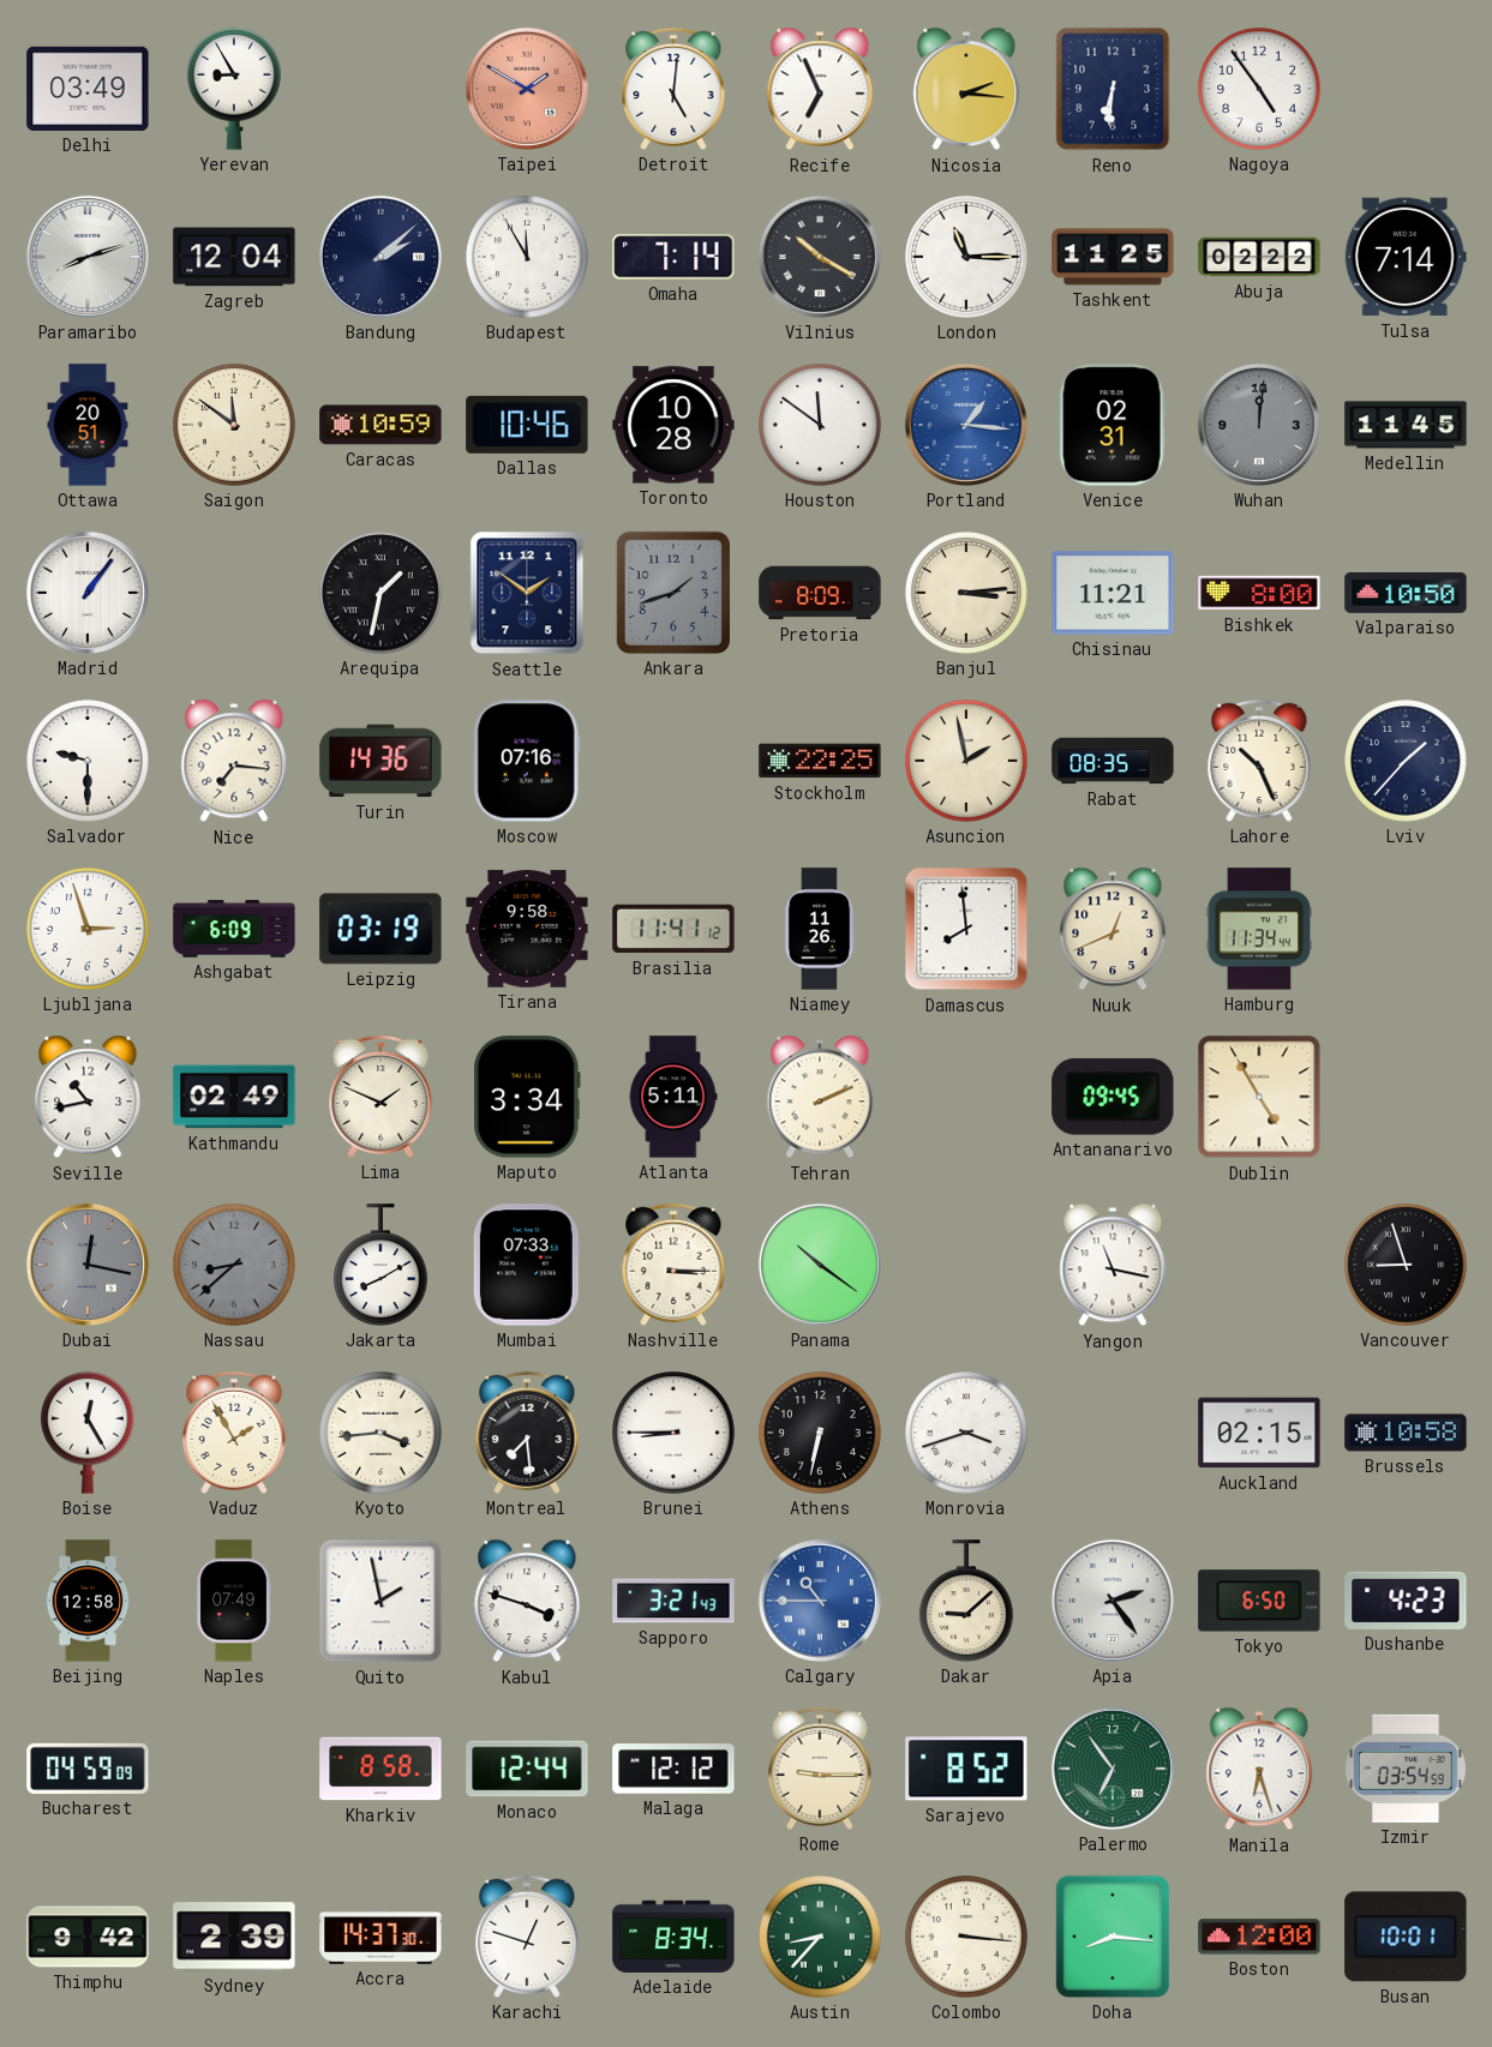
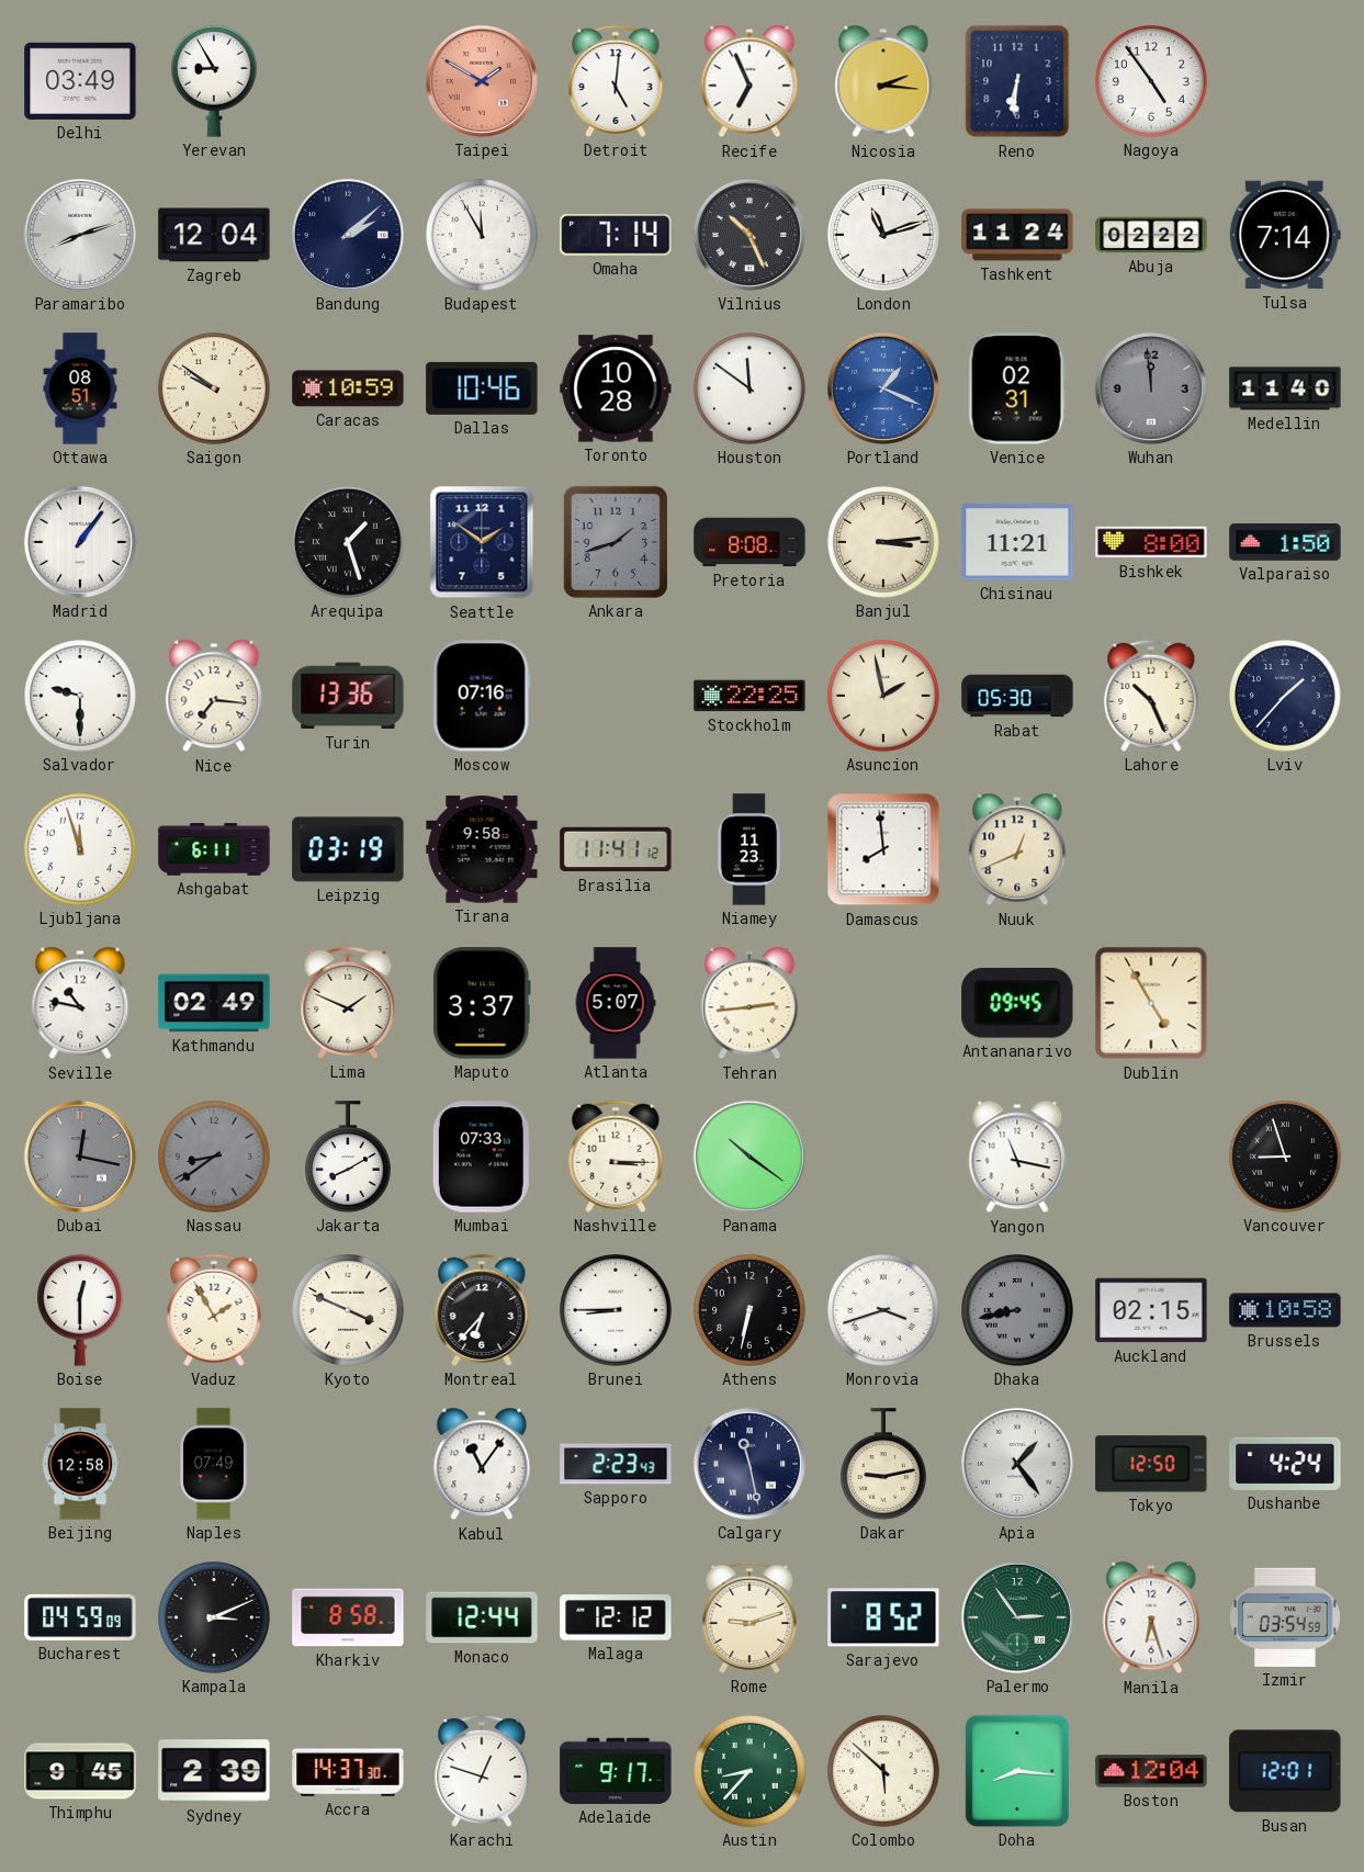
Vilnius: 10:20 -> 10:26 (749, 235)
London: 11:15 -> 11:12 (883, 235)
Tashkent: 11:25 -> 11:24 (1017, 235)
Ottawa: 20:51 -> 08:51 (80, 388)
Saigon: 11:51 -> 9:51 (214, 388)
Portland: 1:16 -> 1:19 (883, 388)
Wuhan: 12:01 -> 11:59 (1151, 388)
Medellin: 11:45 -> 11:40 (1285, 388)
Arequipa: 1:32 -> 1:27 (348, 542)
Pretoria: 8:09 -> 8:08 (749, 542)
Valparaiso: 10:50 -> 1:50 (1285, 543)
Turin: 14:36 -> 13:36 (348, 696)
Rabat: 08:35 -> 05:30 (1017, 696)
Ljubljana: 2:57 -> 11:57 (80, 849)
Ashgabat: 6:09 -> 6:11 (214, 849)
Niamey: 11:26 -> 11:23 (749, 849)
Hamburg: 11:34 -> none (1258, 929)
Seville: 10:43 -> 10:47 (80, 1003)
Maputo: 3:34 -> 3:37 (482, 1003)
Atlanta: 5:11 -> 5:07 (616, 1003)
Tehran: 2:11 -> 2:44 (749, 1003)
Nassau: 8:38 -> 8:39 (214, 1157)
Boise: 12:25 -> 12:30 (81, 1310)
Kyoto: 3:44 -> 3:49 (348, 1310)
Montreal: 7:29 -> 6:37 (482, 1310)
Dhaka: none -> 8:43 (1017, 1310)
Quito: 1:58 -> none (381, 1601)
Kabul: 3:48 -> 11:06 (482, 1464)
Sapporo: 3:21 -> 2:23 (616, 1464)
Calgary: 10:45 -> 11:28 (749, 1464)
Calgary dial: blue -> navy (749, 1464)
Dakar: 9:08 -> 9:13 (884, 1464)
Apia: 2:24 -> 1:24 (1017, 1464)
Tokyo: 6:50 -> 12:50 (1151, 1464)
Dushanbe: 4:23 -> 4:24 (1285, 1464)
Kampala: none -> 3:11 (214, 1617)
Rome: 9:15 -> 9:12 (749, 1617)
Palermo: 6:54 -> 2:54 (1017, 1617)
Thimphu: 9:42 -> 9:45 (80, 1771)
Adelaide: 8:34 -> 9:17 (616, 1771)
Colombo: 3:16 -> 5:52 (883, 1771)
Boston: 12:00 -> 12:04 (1151, 1771)
Busan: 10:01 -> 12:01 (1285, 1771)
